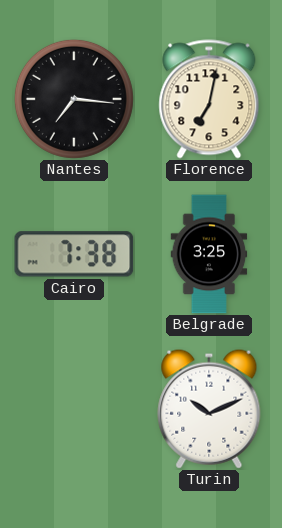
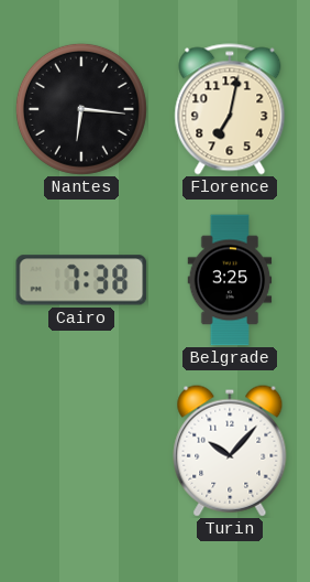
Nantes: 7:16 -> 6:16 (81, 109)
Turin: 10:11 -> 10:07 (230, 451)
